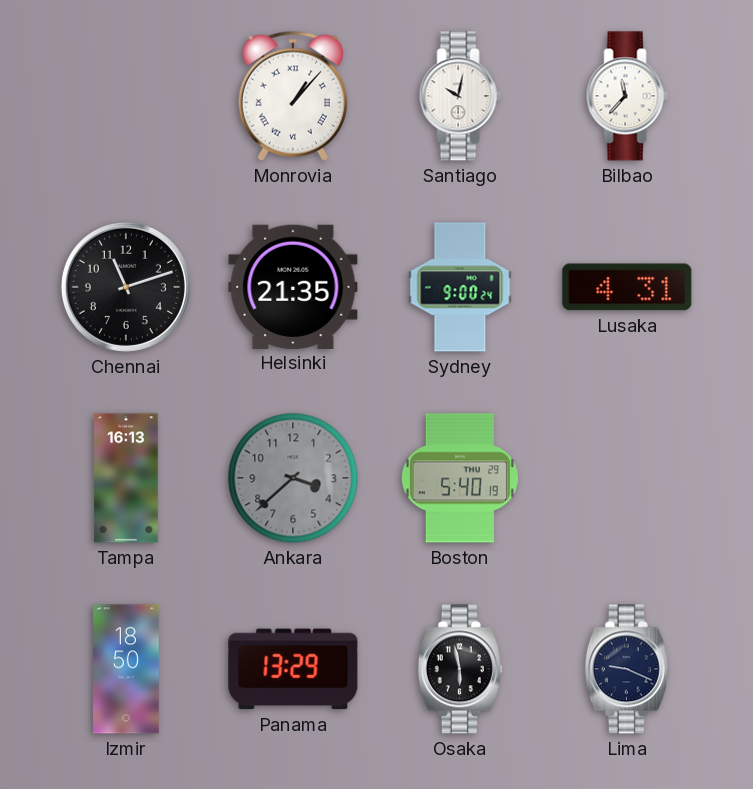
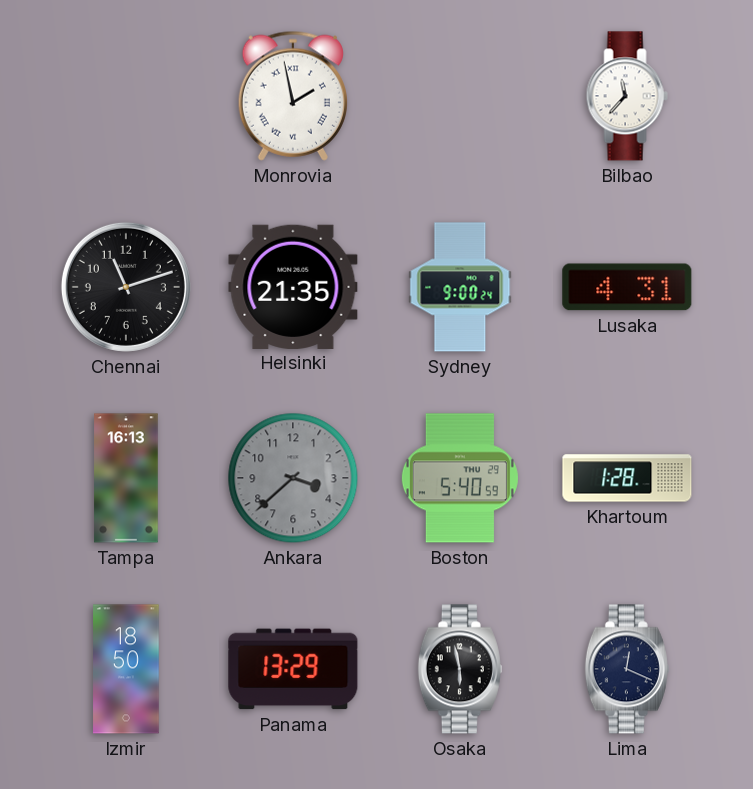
Monrovia: 1:07 -> 1:58 (293, 96)
Santiago: 10:02 -> none (460, 96)
Boston: 5:40:19 -> 5:40:59 (460, 478)
Khartoum: none -> 1:28 (627, 478)
Lima: 9:19 -> 12:19 (627, 669)
